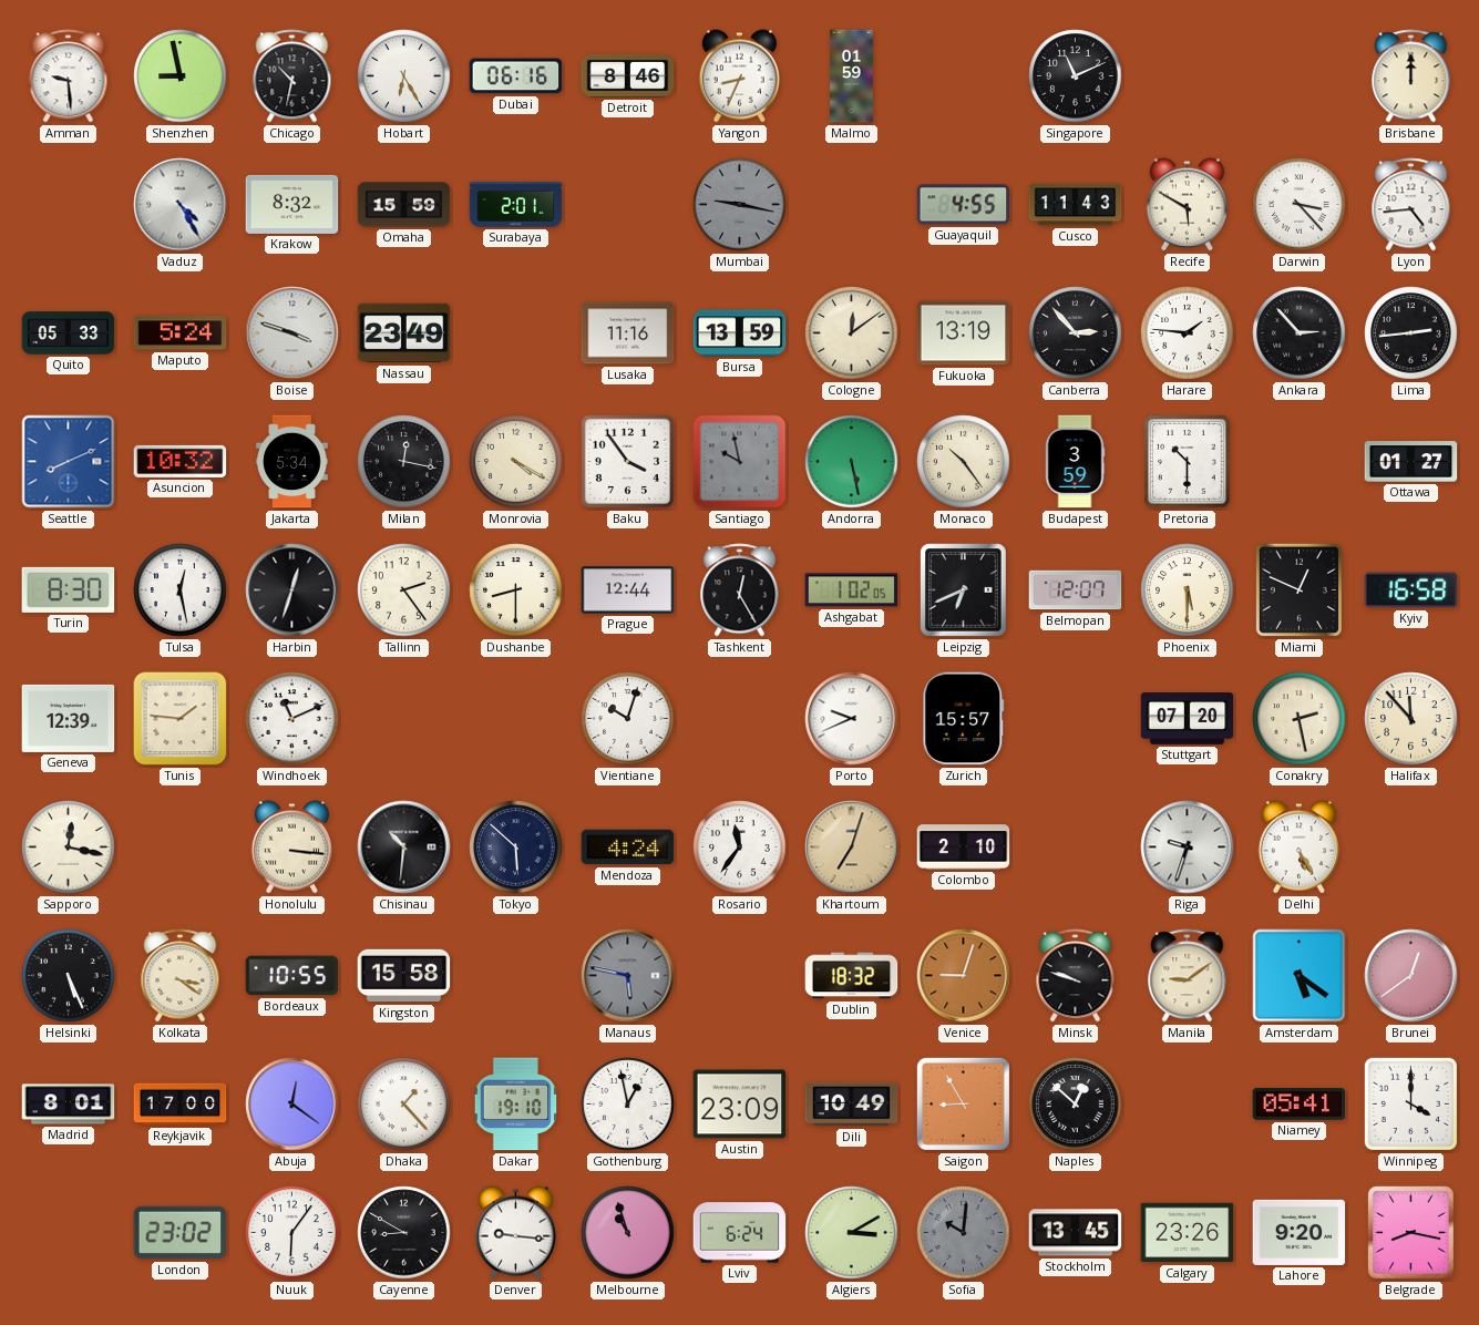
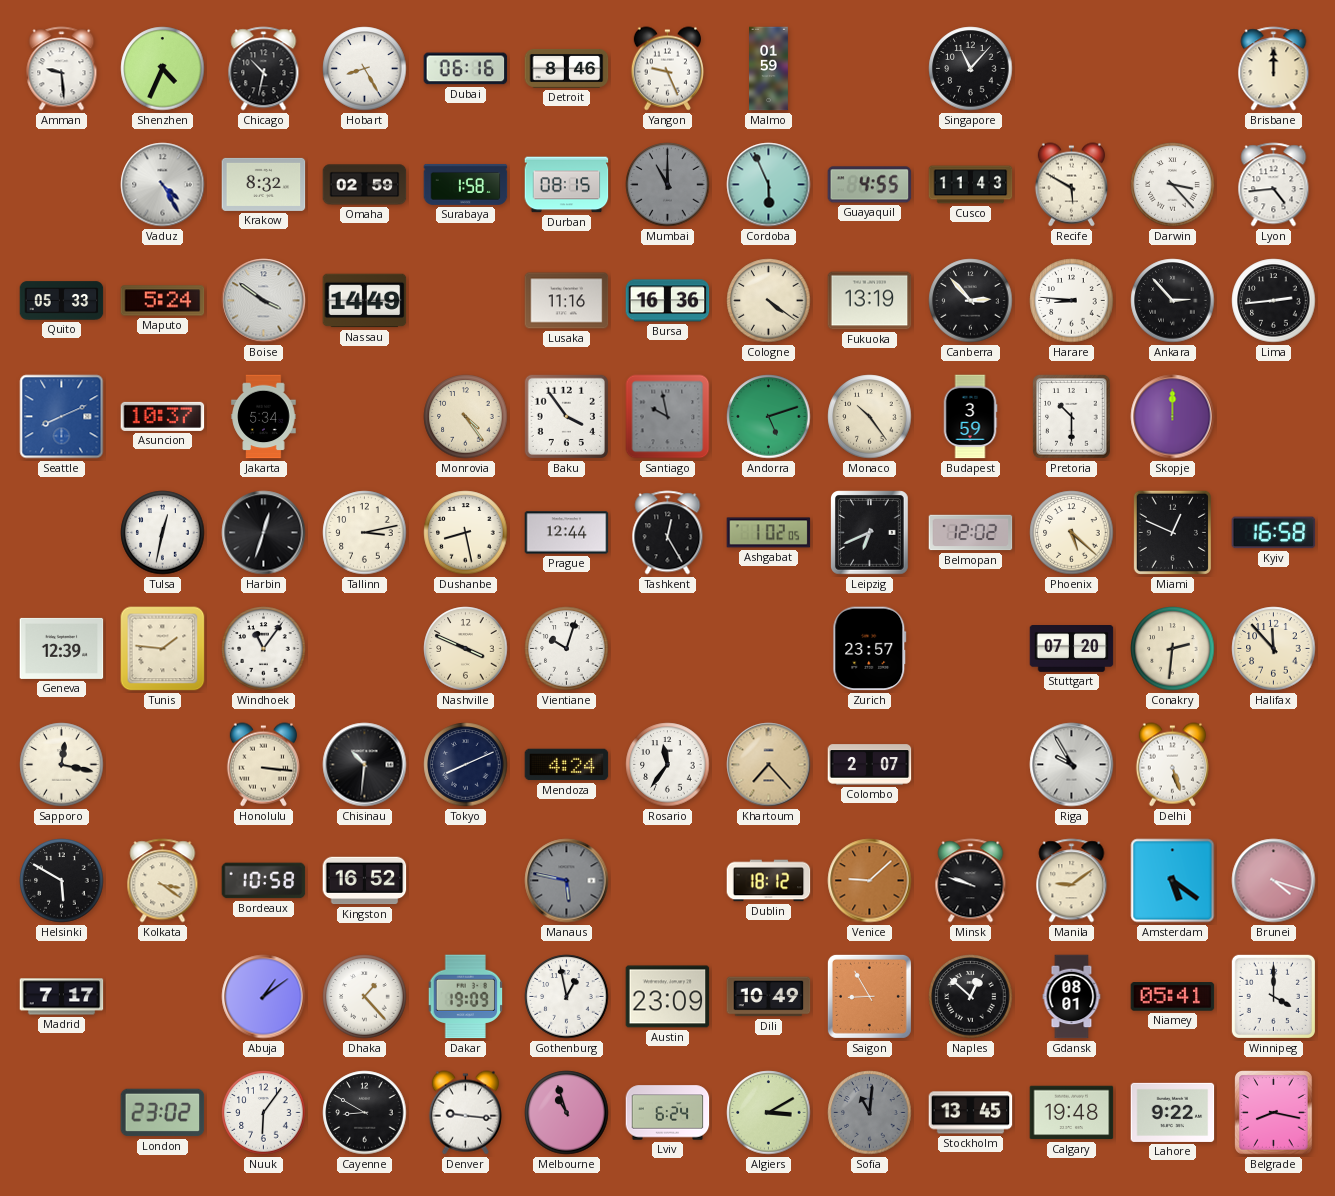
Shenzhen: 8:58 -> 4:34 (163, 69)
Hobart: 6:25 -> 8:25 (365, 69)
Yangon: 8:34 -> 9:26 (667, 69)
Singapore: 11:11 -> 11:07 (971, 69)
Omaha: 15:59 -> 02:59 (365, 185)
Surabaya: 2:01 -> 1:58 (466, 184)
Durban: none -> 08:15 (567, 185)
Mumbai: 9:17 -> 11:00 (668, 185)
Cordoba: none -> 5:56 (769, 185)
Boise: 3:48 -> 3:51 (264, 301)
Nassau: 23:49 -> 14:49 (365, 301)
Bursa: 13:59 -> 16:36 (668, 301)
Cologne: 12:09 -> 4:21 (769, 301)
Harare: 1:46 -> 8:46 (1072, 301)
Asuncion: 10:32 -> 10:37 (163, 416)
Milan: 12:17 -> none (404, 462)
Monrovia: 4:20 -> 4:24 (466, 417)
Andorra: 5:28 -> 5:12 (769, 417)
Skopje: none -> 12:00 (1173, 417)
Ottawa: 01:27 -> none (1411, 462)
Turin: 8:30 -> none (69, 589)
Tulsa: 12:28 -> 12:32 (163, 533)
Tallinn: 2:24 -> 3:13 (365, 533)
Dushanbe: 8:30 -> 8:28 (466, 533)
Belmopan: 12:07 -> 12:02 (971, 533)
Phoenix: 5:30 -> 5:22 (1072, 533)
Windhoek: 11:11 -> 11:06 (264, 649)
Nashville: none -> 3:49 (466, 649)
Porto: 9:41 -> none (852, 719)
Zurich: 15:57 -> 23:57 (870, 649)
Conakry: 2:28 -> 2:31 (1173, 649)
Tokyo: 5:52 -> 8:11 (466, 765)
Khartoum: 7:03 -> 7:23 (769, 765)
Colombo: 2:10 -> 2:07 (870, 765)
Riga: 9:33 -> 9:55 (1072, 765)
Delhi: 5:25 -> 5:27 (1172, 765)
Helsinki: 5:26 -> 5:50 (62, 881)
Bordeaux: 10:55 -> 10:58 (264, 881)
Kingston: 15:58 -> 16:52 (365, 881)
Dublin: 18:32 -> 18:12 (769, 881)
Venice: 9:03 -> 9:08 (870, 881)
Brunei: 12:39 -> 4:18 (1274, 881)
Madrid: 8:01 -> 7:17 (62, 997)
Reykjavik: 17:00 -> none (181, 1105)
Abuja: 12:21 -> 1:09 (264, 997)
Dakar: 19:10 -> 19:09 (466, 997)
Gdansk: none -> 08:01 (1072, 997)
Sofia: 10:01 -> 11:01 (870, 1113)
Calgary: 23:26 -> 19:48 (1072, 1113)
Lahore: 9:20 -> 9:22 (1173, 1112)
